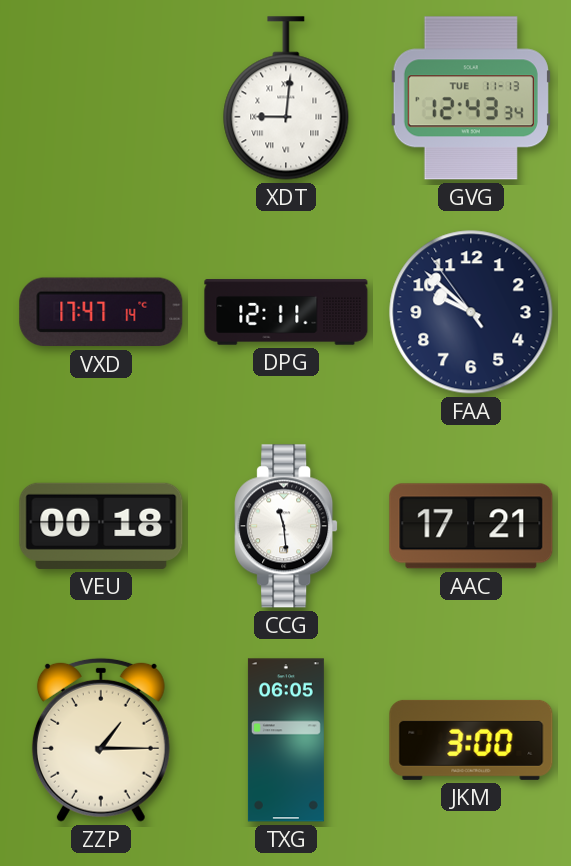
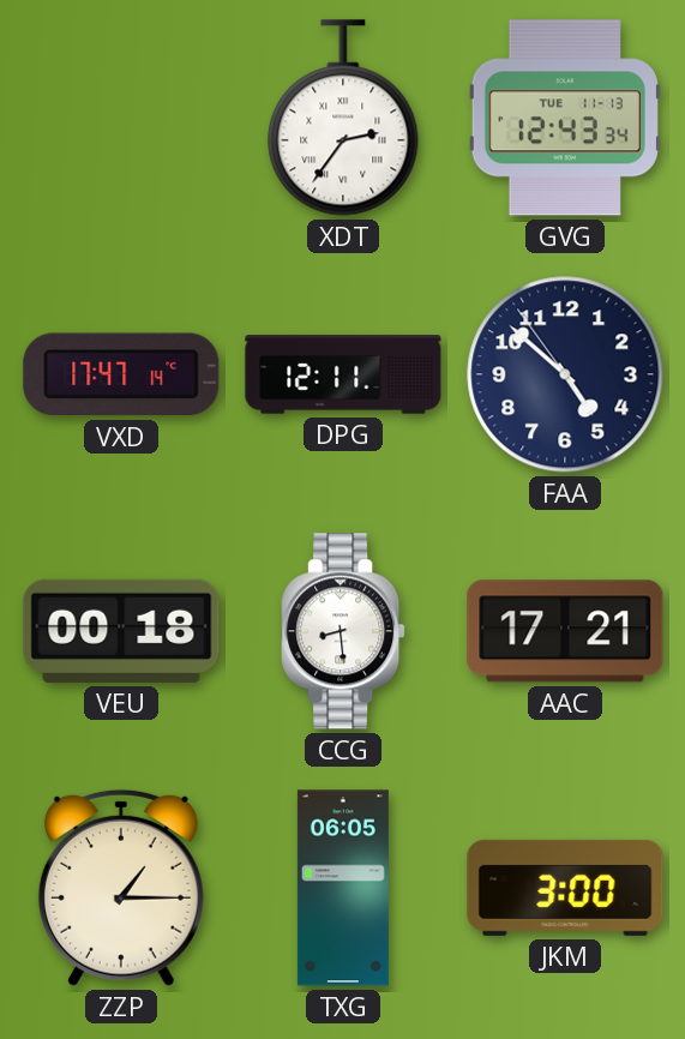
XDT: 9:01 -> 2:36 (343, 118)
FAA: 9:51 -> 4:51 (565, 374)
CCG: 11:29 -> 8:29 (343, 631)
